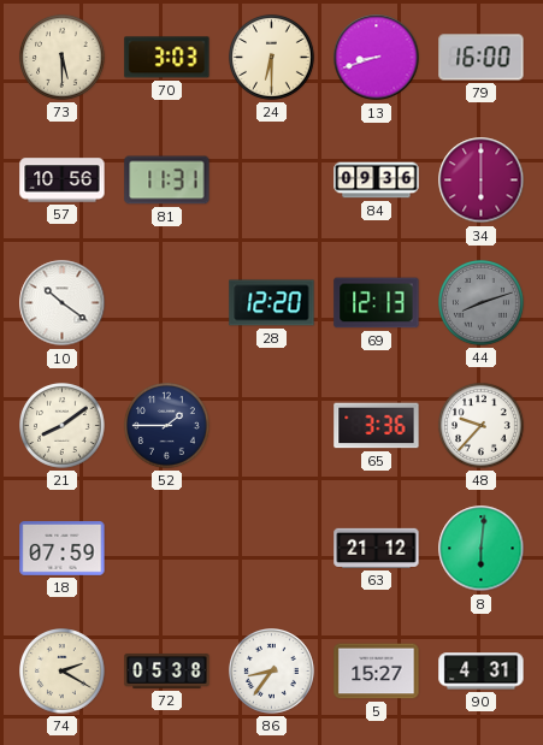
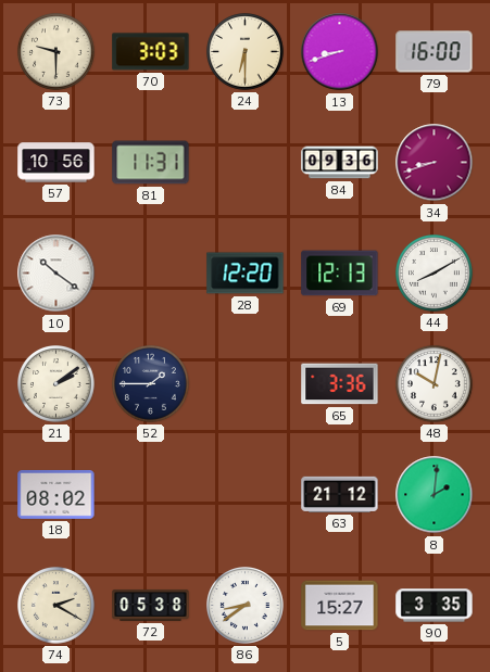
73: 5:30 -> 9:30 (56, 52)
34: 6:00 -> 8:42 (435, 163)
44: 8:12 -> 8:10 (435, 274)
44 dial: grey -> white (435, 274)
21: 8:09 -> 2:09 (56, 384)
48: 9:37 -> 10:02 (435, 384)
18: 07:59 -> 08:02 (56, 494)
8: 6:01 -> 2:01 (435, 495)
86: 8:36 -> 8:39 (246, 606)
90: 4:31 -> 3:35 (435, 606)
